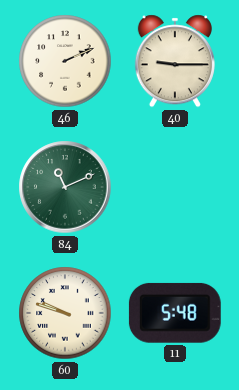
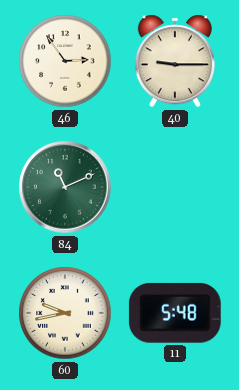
46: 2:11 -> 2:54 (65, 61)
60: 9:48 -> 9:43 (65, 313)
